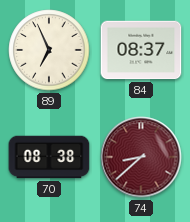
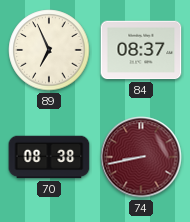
74: 8:38 -> 8:43 (141, 157)
